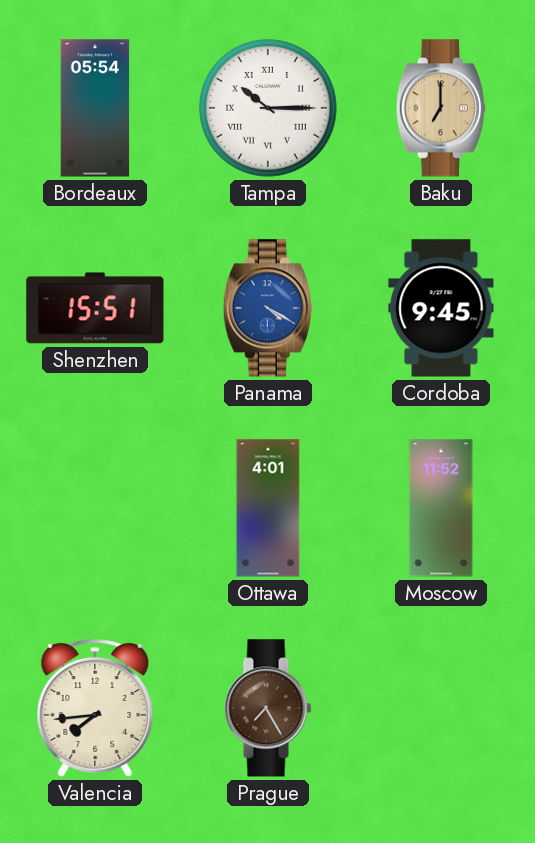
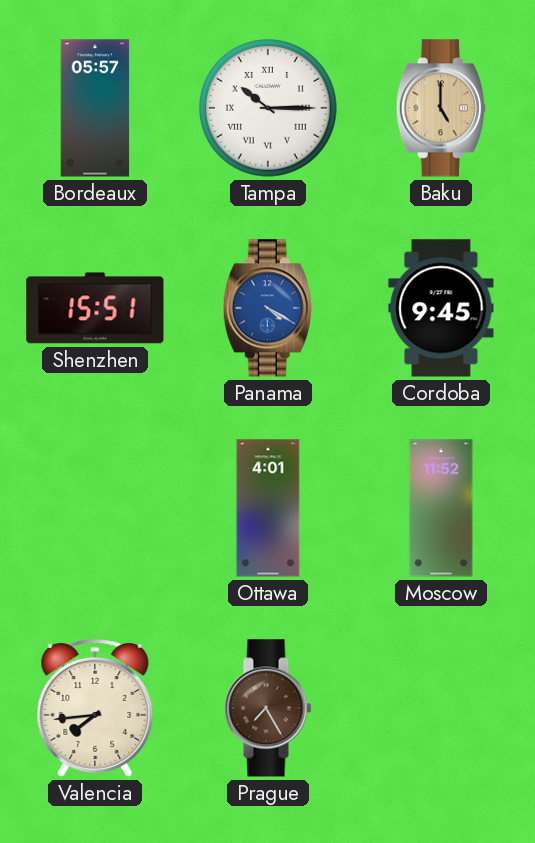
Bordeaux: 05:54 -> 05:57 (95, 108)
Baku: 7:00 -> 5:00 (441, 108)
